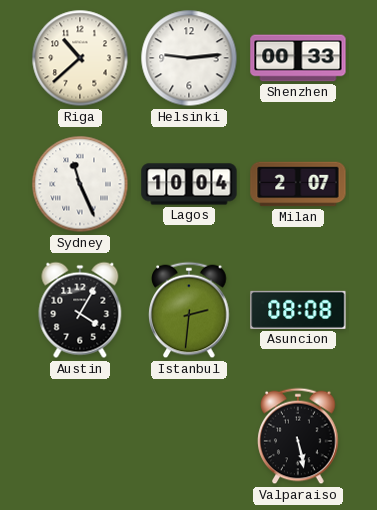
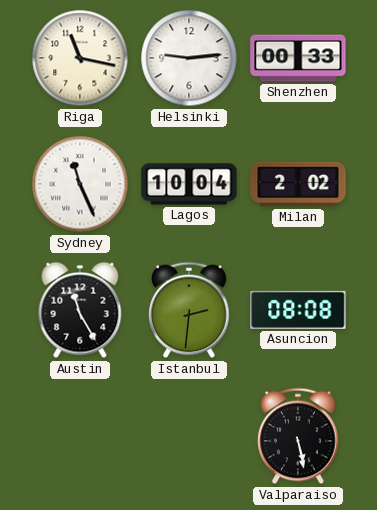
Riga: 10:38 -> 11:17 (80, 58)
Milan: 2:07 -> 2:02 (298, 184)
Austin: 4:05 -> 11:25 (80, 310)
